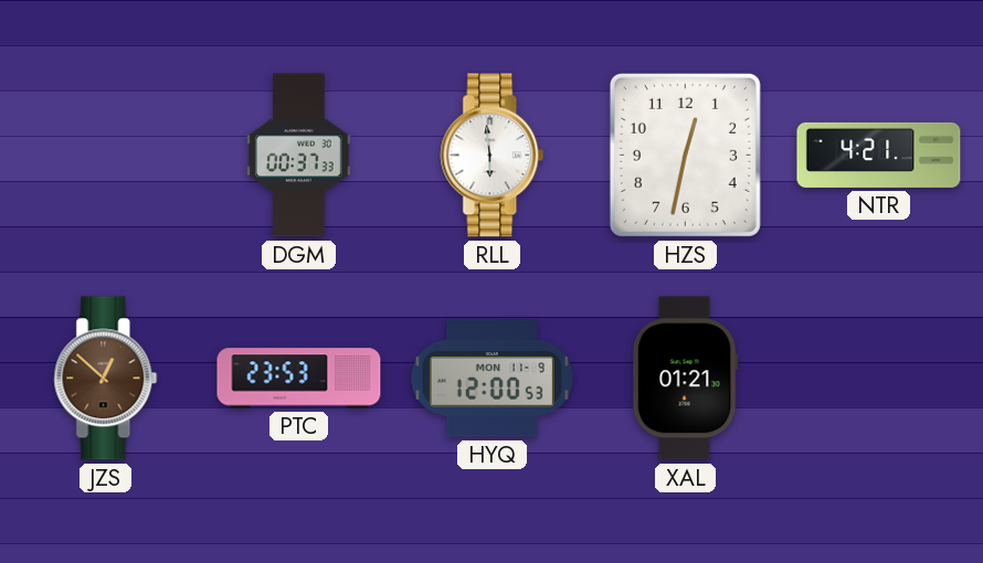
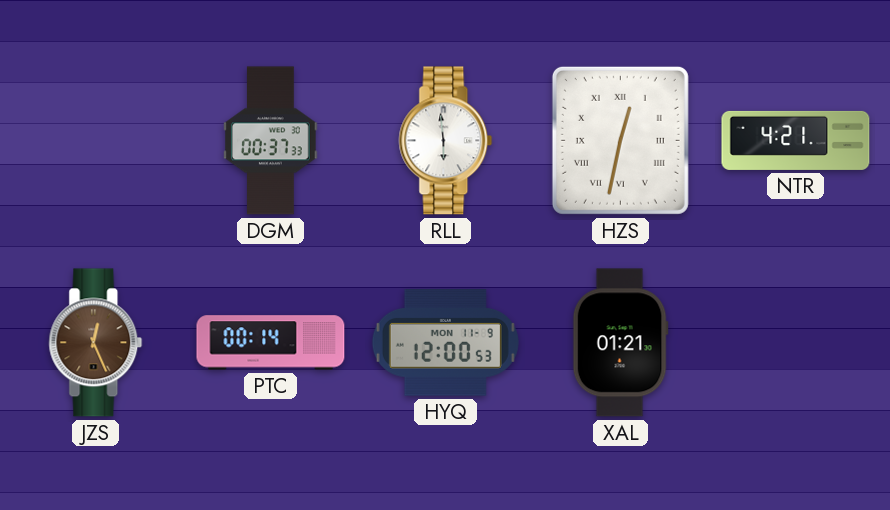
HZS numerals: Arabic -> Roman (620, 140)
JZS: 12:52 -> 12:26 (96, 343)
PTC: 23:53 -> 00:14 (271, 343)
